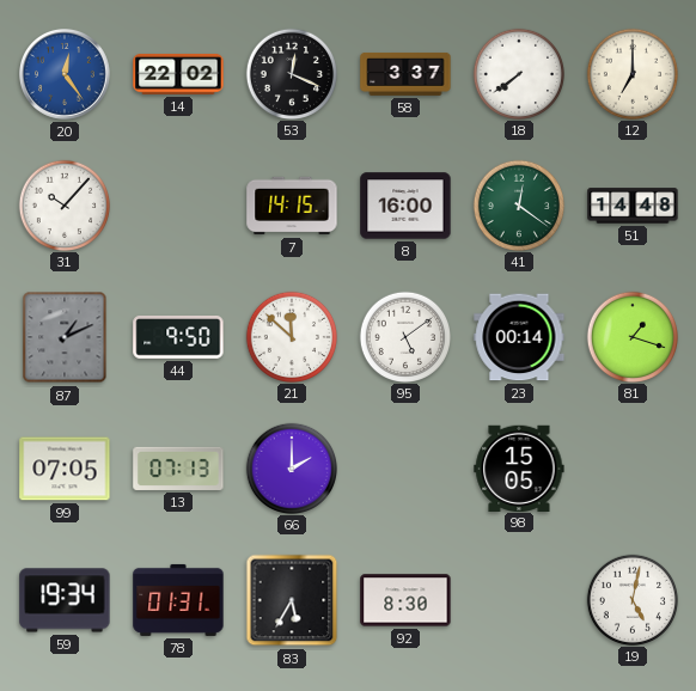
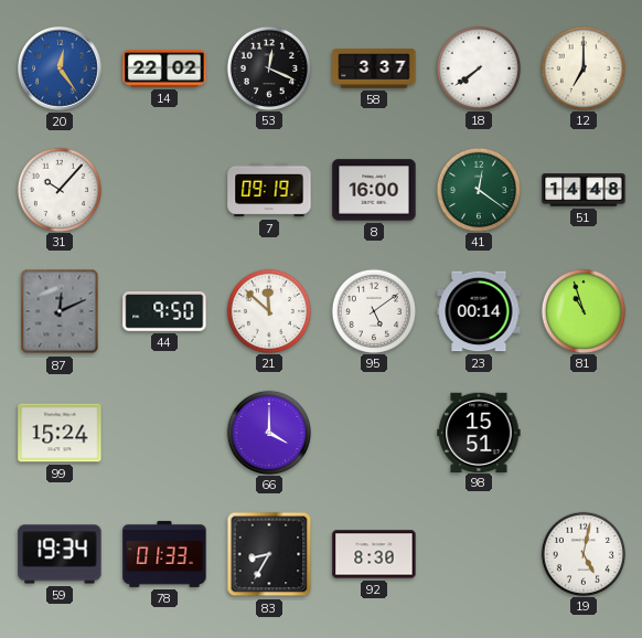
7: 14:15 -> 09:19 (269, 190)
87: 1:11 -> 12:11 (60, 311)
81: 1:18 -> 10:57 (582, 310)
99: 07:05 -> 15:24 (60, 433)
13: 07:13 -> none (178, 469)
66: 2:00 -> 4:00 (268, 432)
98: 15:05 -> 15:51 (479, 432)
78: 01:31 -> 01:33 (164, 554)
83: 5:35 -> 8:35 (269, 554)
